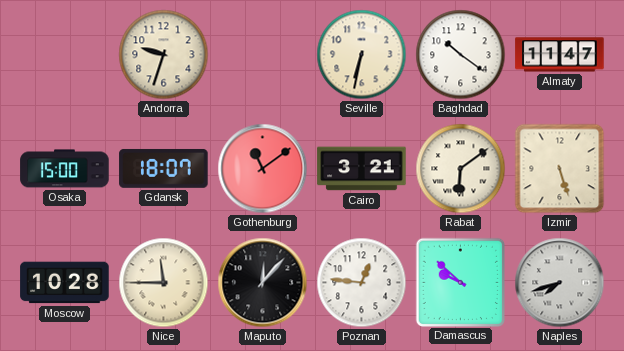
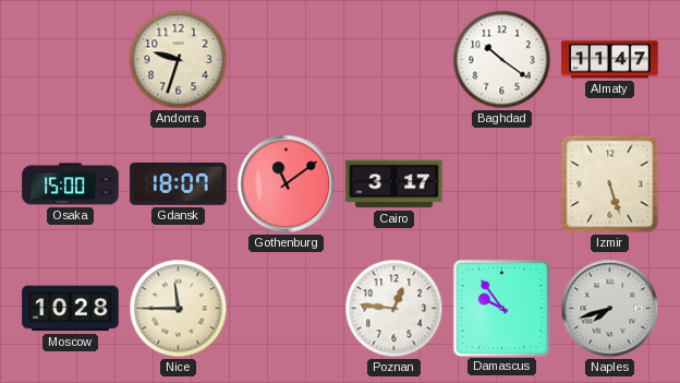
Seville: 6:32 -> none (362, 55)
Cairo: 3:21 -> 3:17 (394, 184)
Rabat: 6:09 -> none (461, 169)
Maputo: 12:07 -> none (263, 283)
Damascus: 9:52 -> 9:54 (501, 308)
